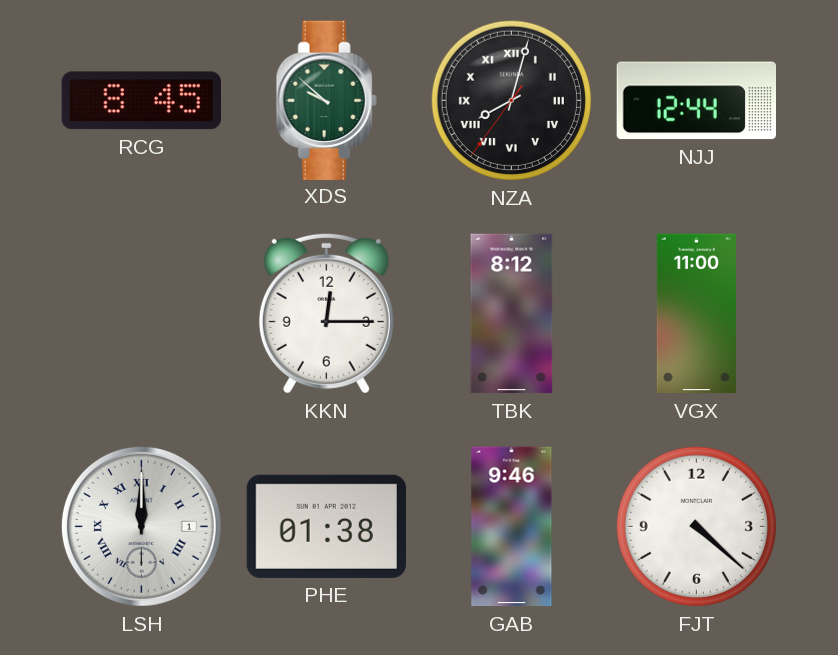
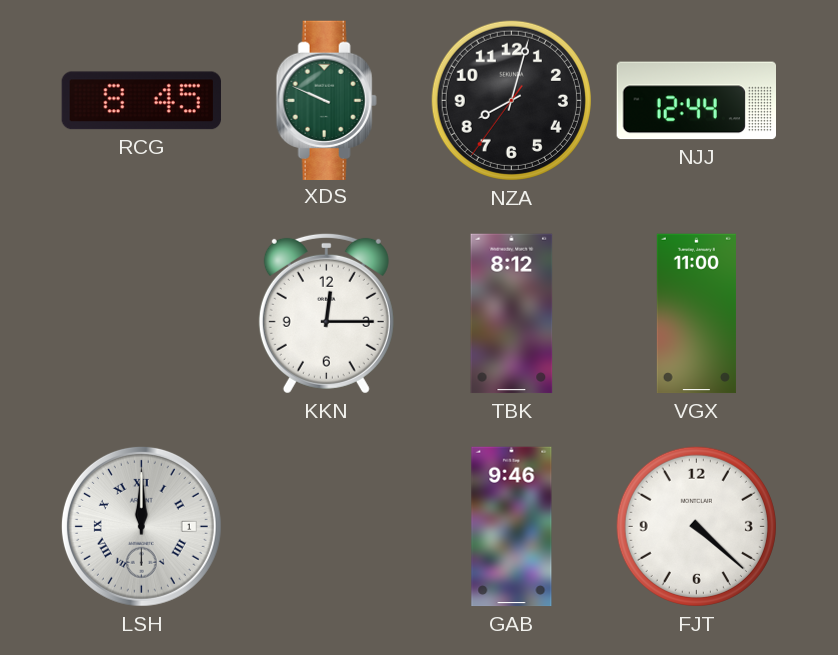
XDS: 9:52 -> 9:49 (326, 100)
NZA numerals: Roman -> Arabic (511, 100)
PHE: 01:38 -> none (326, 526)
